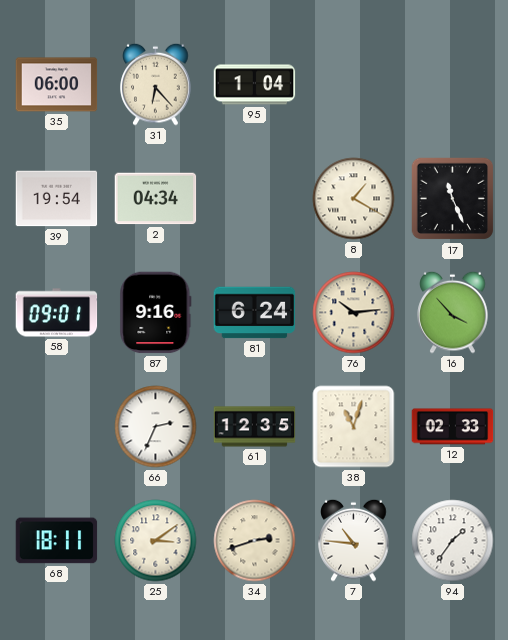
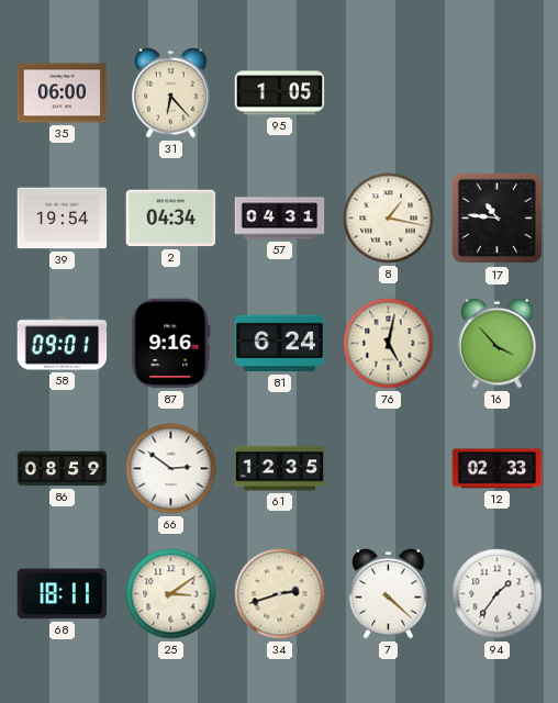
95: 1:04 -> 1:05 (280, 93)
57: none -> 04:31 (280, 219)
8: 1:20 -> 1:17 (389, 219)
17: 11:26 -> 10:46 (498, 219)
76: 10:14 -> 5:02 (389, 344)
86: none -> 08:59 (63, 469)
66: 2:34 -> 2:51 (171, 469)
38: 11:03 -> none (354, 427)
7: 10:46 -> 4:22 (389, 593)
